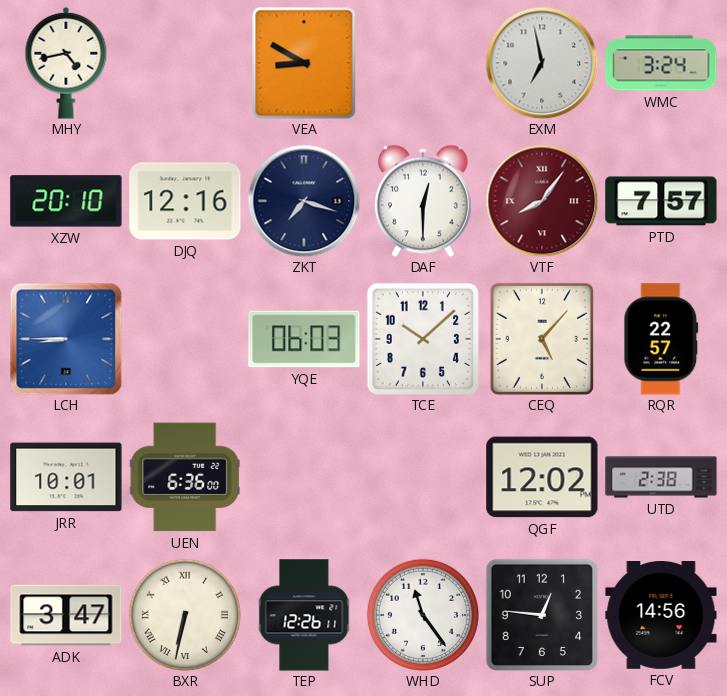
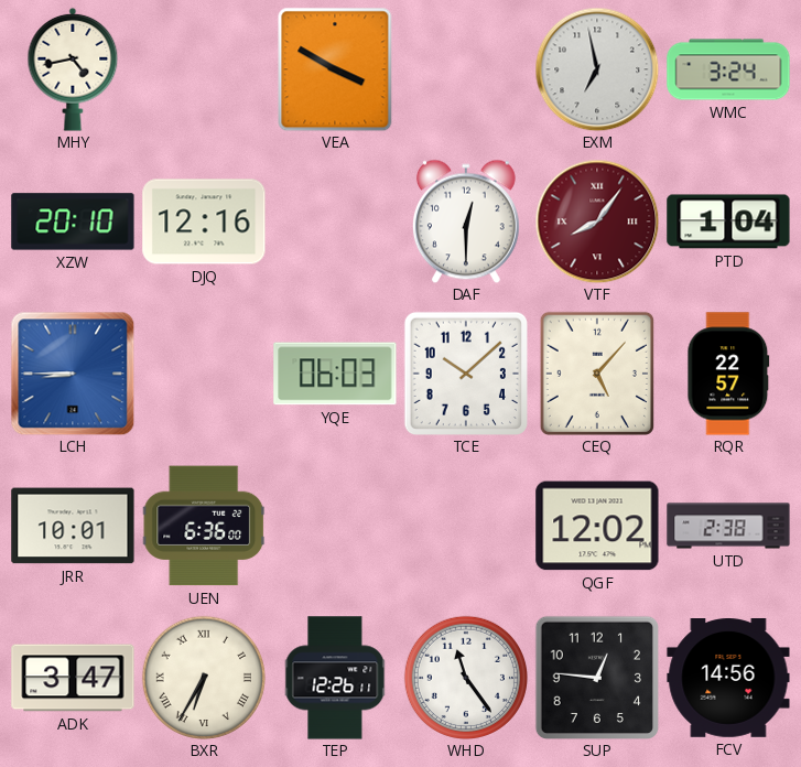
VEA: 8:50 -> 3:50 (335, 69)
ZKT: 7:18 -> none (304, 201)
PTD: 7:57 -> 1:04 (728, 222)
BXR: 6:32 -> 6:35 (203, 677)
